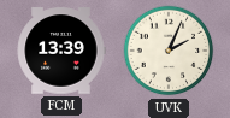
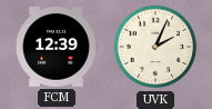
FCM: 13:39 -> 12:39 (57, 47)
